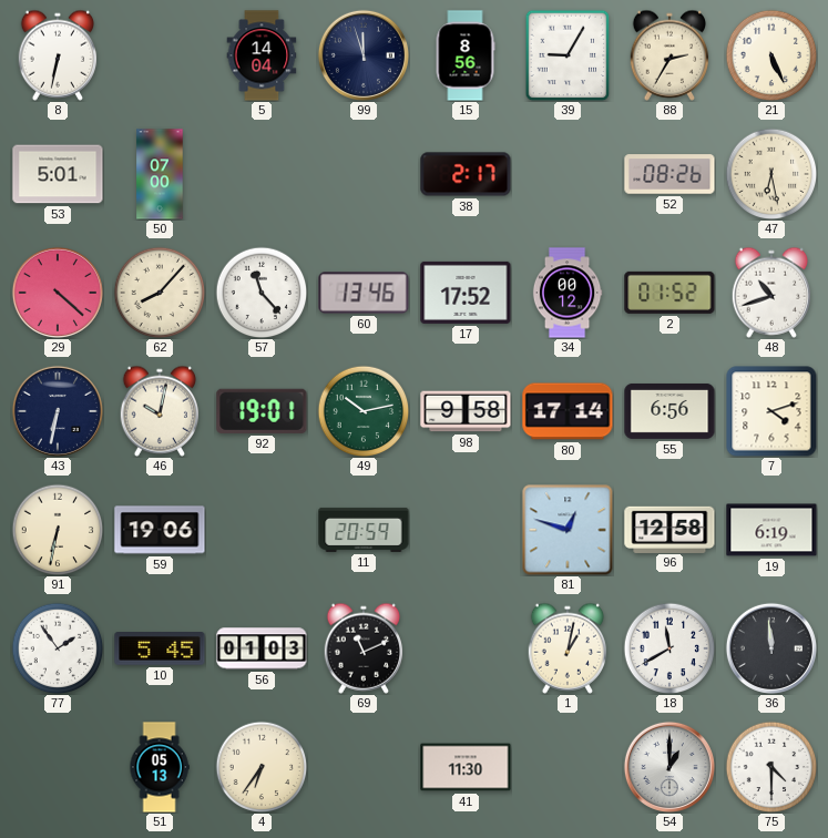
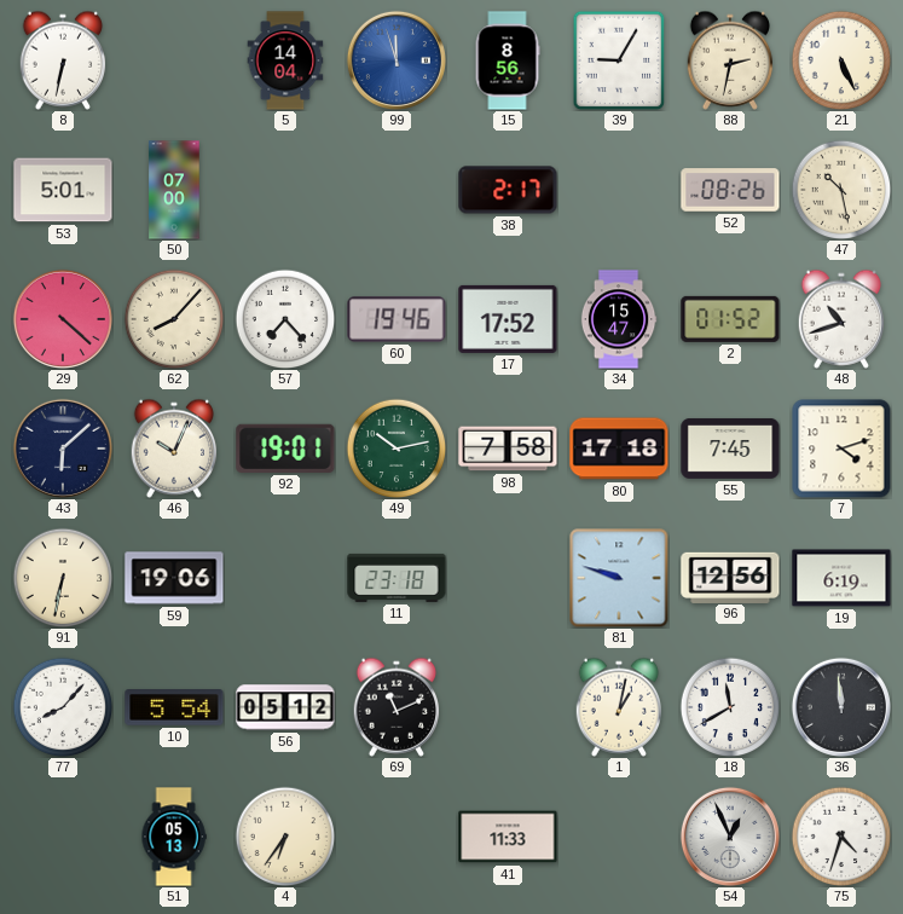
99 dial: navy -> blue (396, 60)
88: 2:35 -> 2:32 (730, 60)
47: 6:28 -> 10:28 (841, 190)
57: 11:23 -> 7:23 (285, 319)
60: 13:46 -> 19:46 (396, 319)
34: 00:12 -> 15:47 (619, 319)
43: 6:32 -> 6:08 (63, 449)
46: 10:02 -> 10:04 (174, 449)
98: 9:58 -> 7:58 (508, 449)
80: 17:14 -> 17:18 (619, 449)
55: 6:56 -> 7:45 (730, 449)
11: 20:59 -> 23:18 (396, 578)
81: 12:48 -> 9:48 (619, 578)
96: 12:58 -> 12:56 (730, 577)
77: 1:54 -> 8:07 (63, 707)
10: 5:45 -> 5:54 (174, 707)
56: 01:03 -> 05:12 (285, 707)
41: 11:30 -> 11:33 (508, 837)
54: 1:00 -> 12:56 (730, 837)
75: 4:30 -> 4:33 (841, 837)
